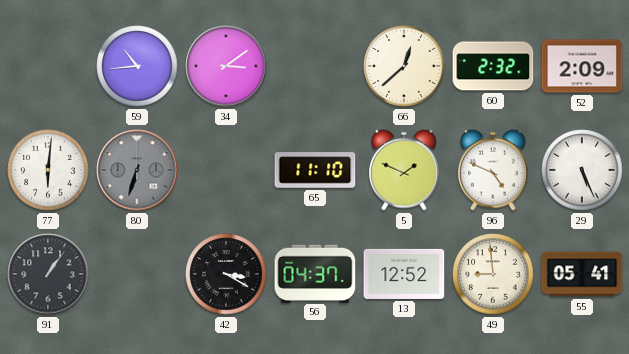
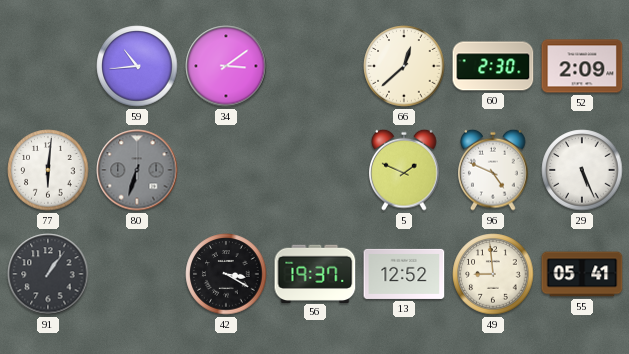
60: 2:32 -> 2:30 (493, 66)
65: 11:10 -> none (315, 170)
56: 04:37 -> 19:37 (315, 273)
